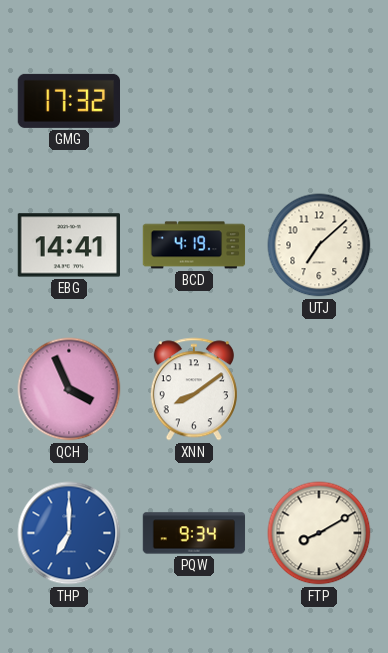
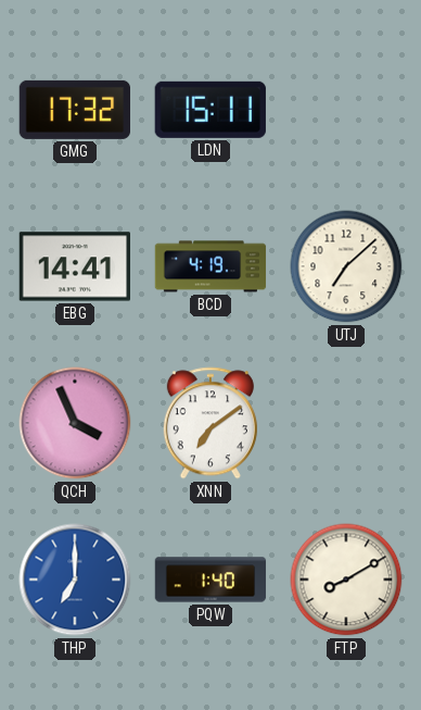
LDN: none -> 15:11 (210, 110)
XNN: 8:09 -> 7:09 (210, 423)
PQW: 9:34 -> 1:40 (210, 580)
